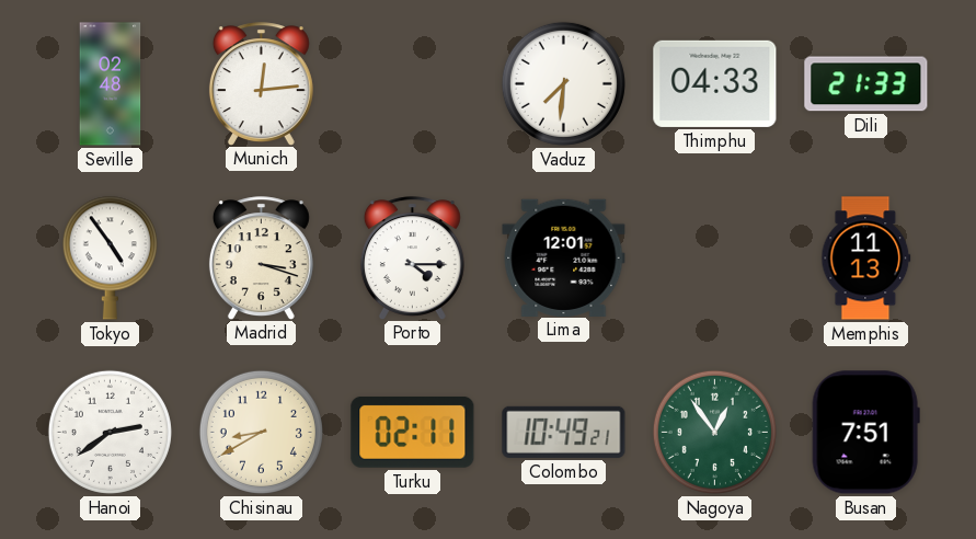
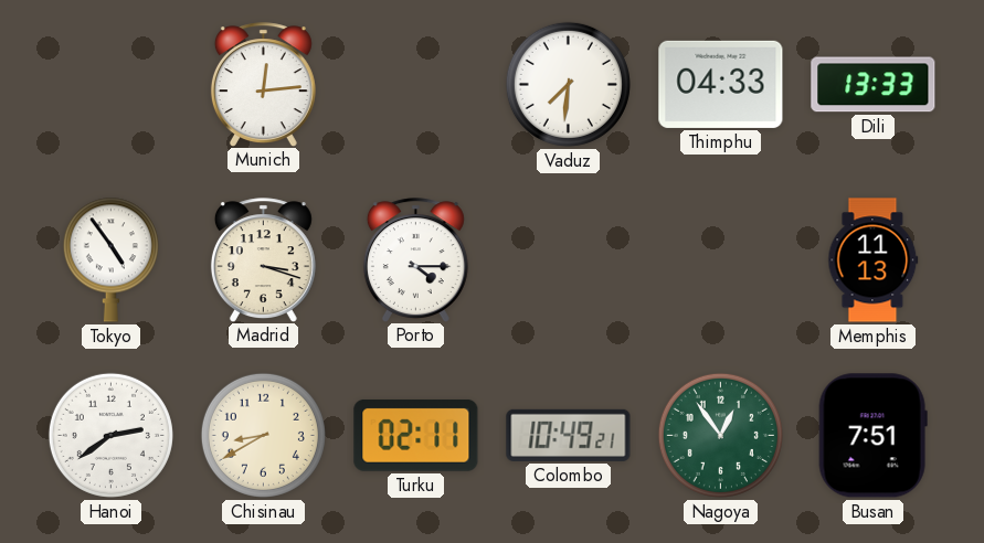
Seville: 02:48 -> none (111, 84)
Dili: 21:33 -> 13:33 (874, 85)
Lima: 12:01 -> none (564, 257)
